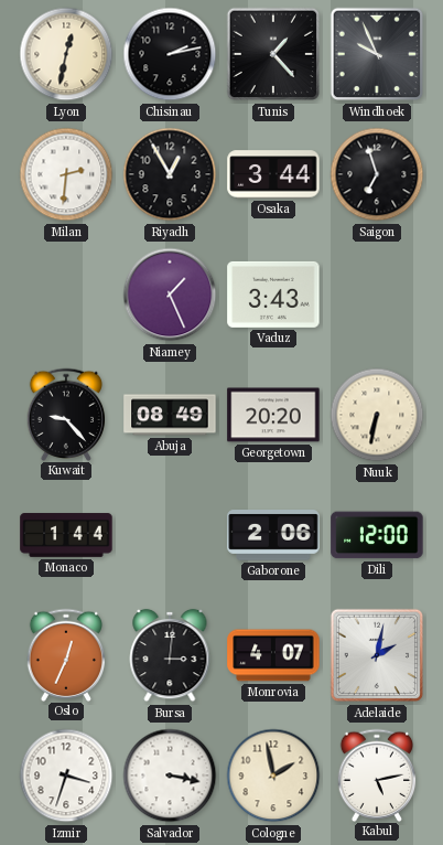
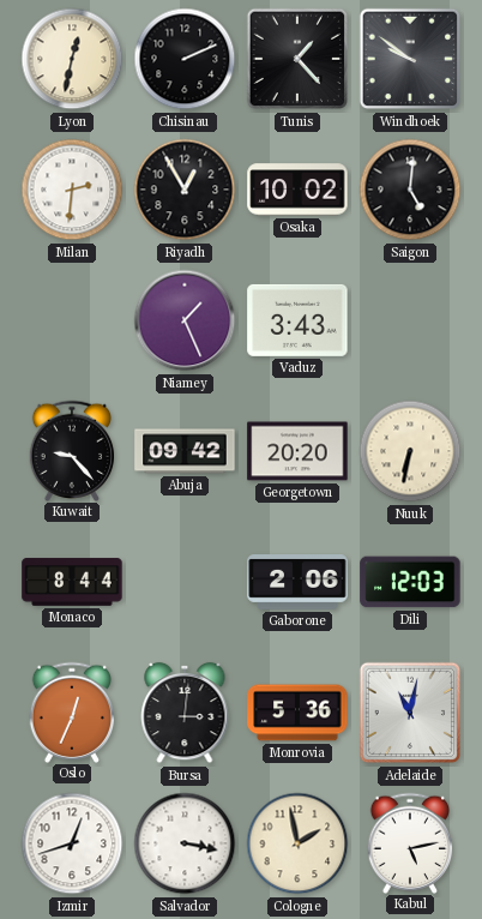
Chisinau: 2:13 -> 2:11 (185, 59)
Windhoek: 9:56 -> 9:51 (410, 59)
Osaka: 3:44 -> 10:02 (297, 190)
Saigon: 6:57 -> 5:01 (410, 190)
Abuja: 08:49 -> 09:42 (185, 451)
Monaco: 1:44 -> 8:44 (72, 582)
Dili: 12:00 -> 12:03 (410, 582)
Monrovia: 4:07 -> 5:36 (297, 713)
Adelaide: 2:02 -> 11:02 (410, 713)
Izmir: 3:33 -> 12:42 (72, 843)
